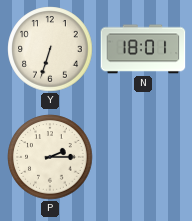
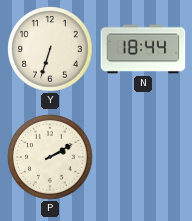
N: 18:01 -> 18:44 (143, 49)
P: 2:15 -> 2:10 (50, 157)
